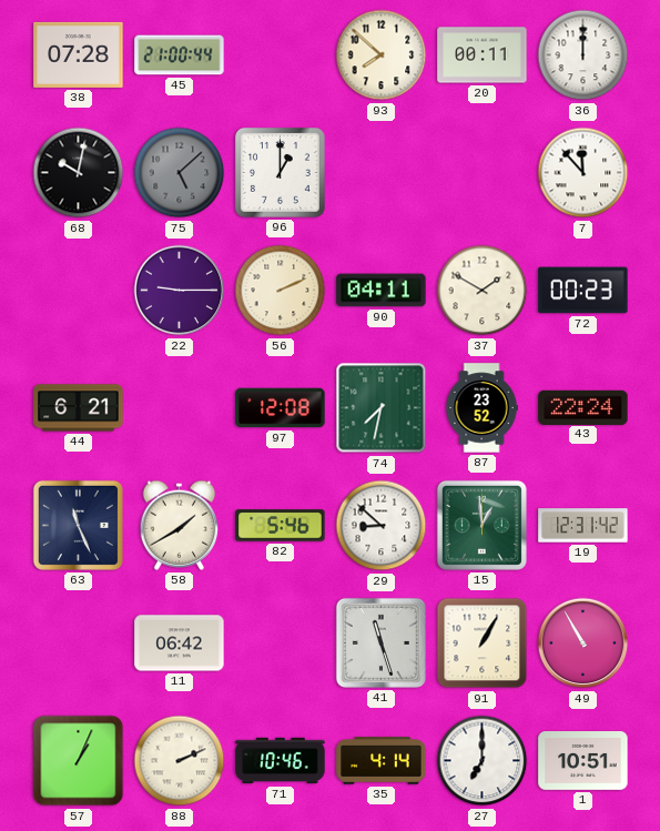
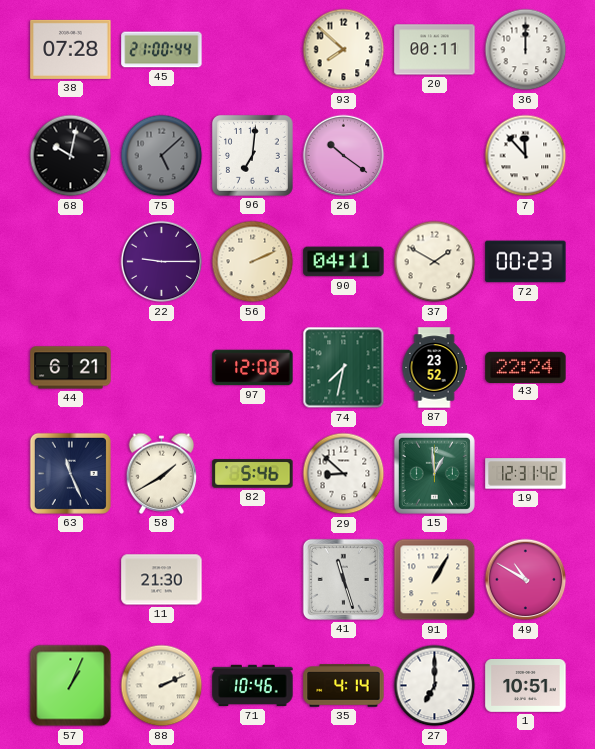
96: 1:00 -> 7:01 (252, 155)
26: none -> 10:21 (344, 156)
11: 06:42 -> 21:30 (162, 580)
49: 10:55 -> 10:50 (526, 580)
